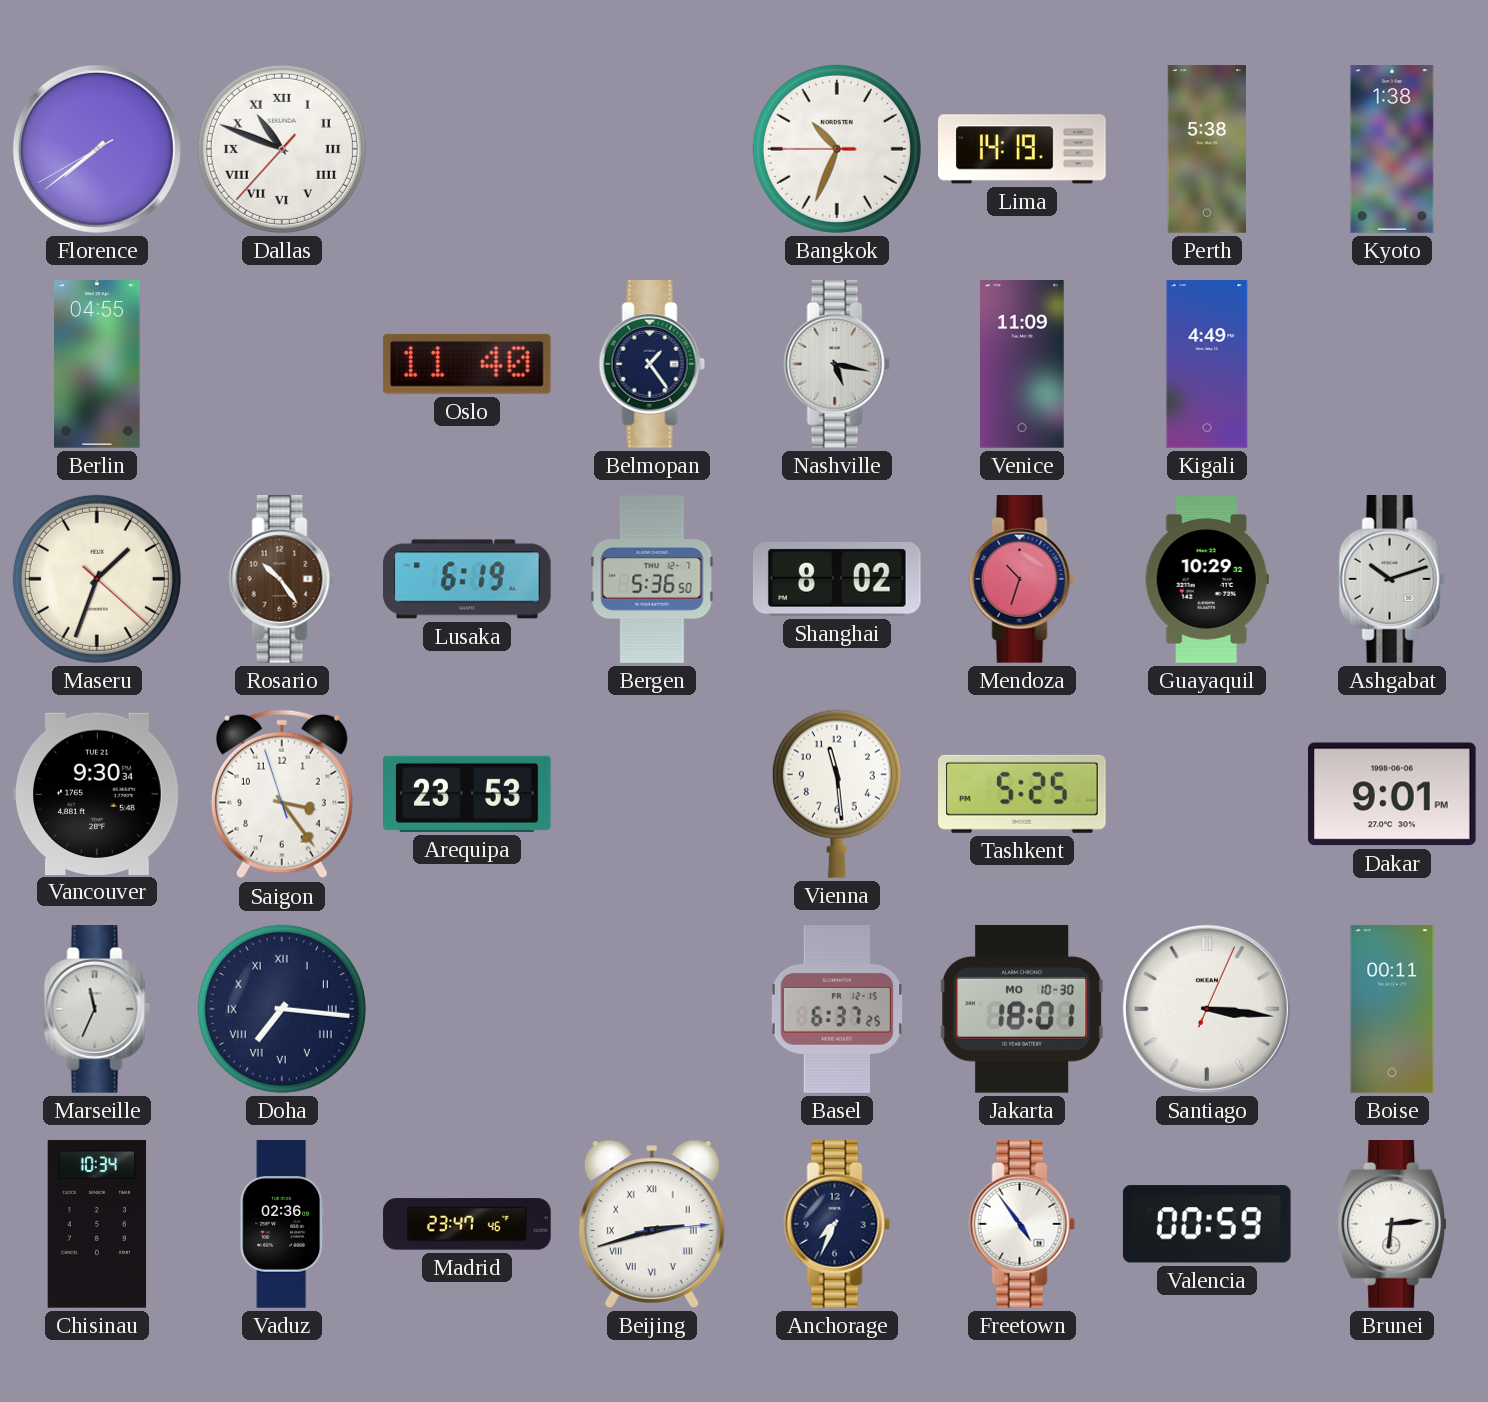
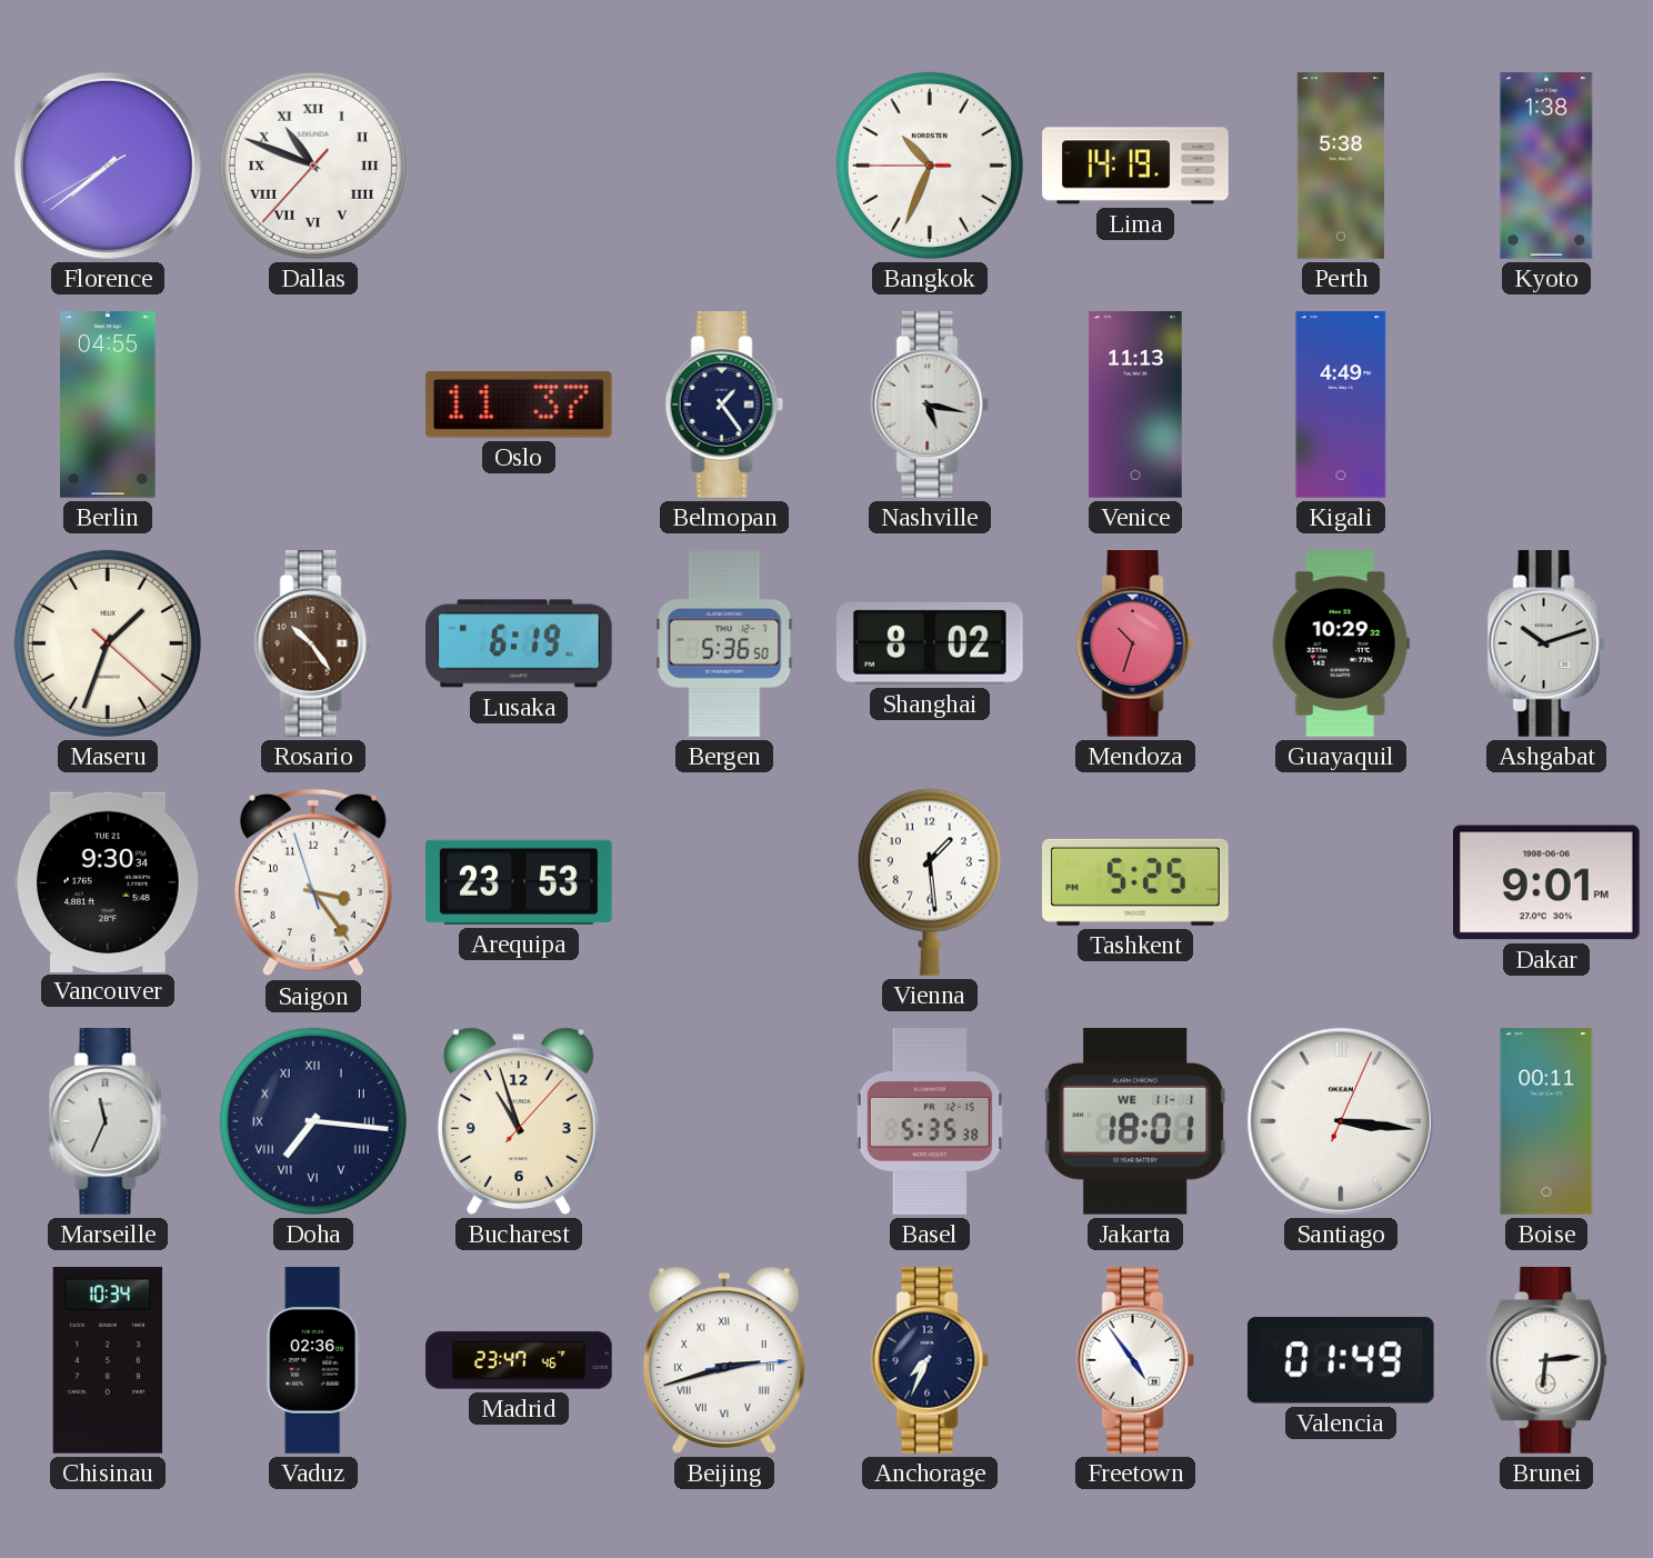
Oslo: 11:40 -> 11:37 (519, 405)
Venice: 11:09 -> 11:13 (1135, 405)
Vienna: 11:29 -> 1:29 (930, 882)
Bucharest: none -> 10:57 (519, 1121)
Basel: 6:37 -> 5:35 (930, 1121)
Jakarta date: MO 10-30 -> WE 11-1 (1136, 1121)
Valencia: 00:59 -> 01:49 (1341, 1360)
